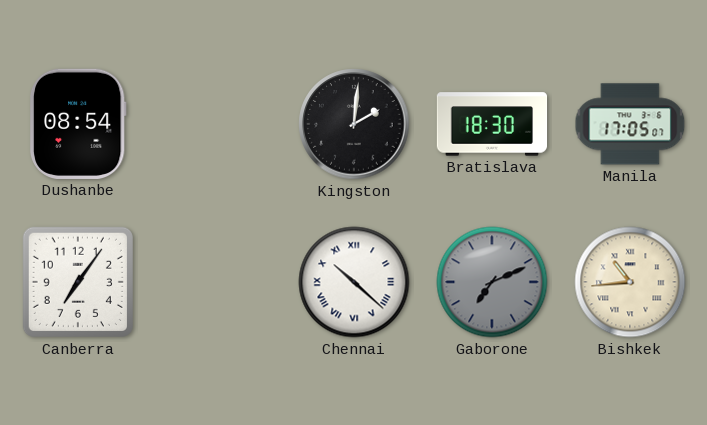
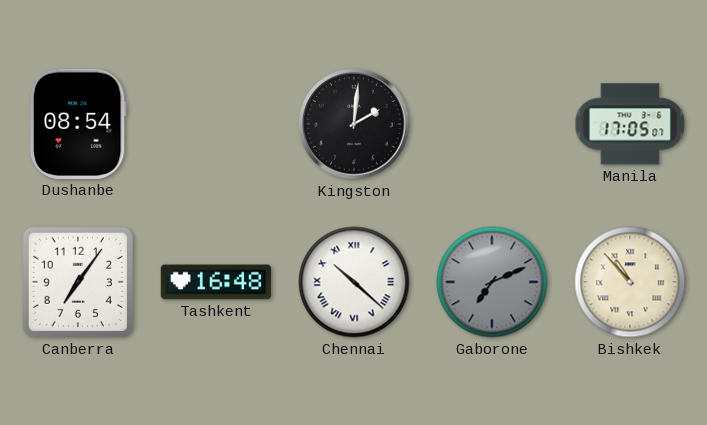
Bratislava: 18:30 -> none (492, 124)
Tashkent: none -> 16:48 (215, 282)
Bishkek: 10:44 -> 10:53 (630, 282)
